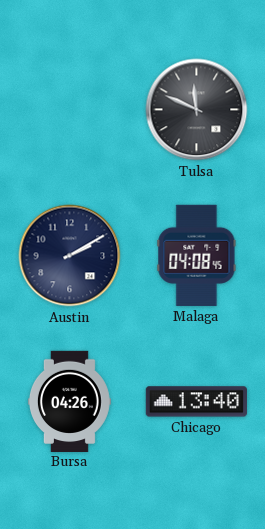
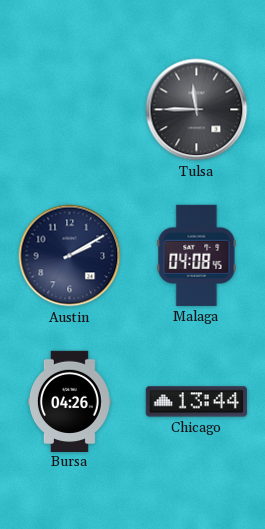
Tulsa: 11:49 -> 11:45 (197, 110)
Chicago: 13:40 -> 13:44 (196, 402)
